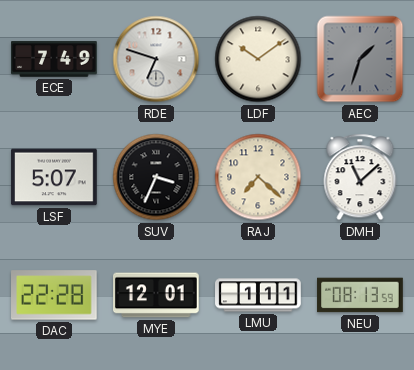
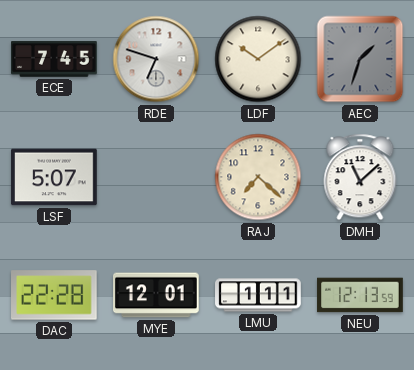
ECE: 7:49 -> 7:45 (54, 59)
SUV: 3:34 -> none (156, 177)
NEU: 08:13 -> 12:13 (360, 295)
